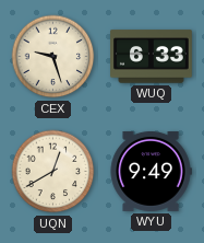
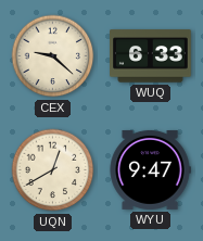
CEX: 9:27 -> 9:22 (53, 56)
WYU: 9:49 -> 9:47 (150, 169)
